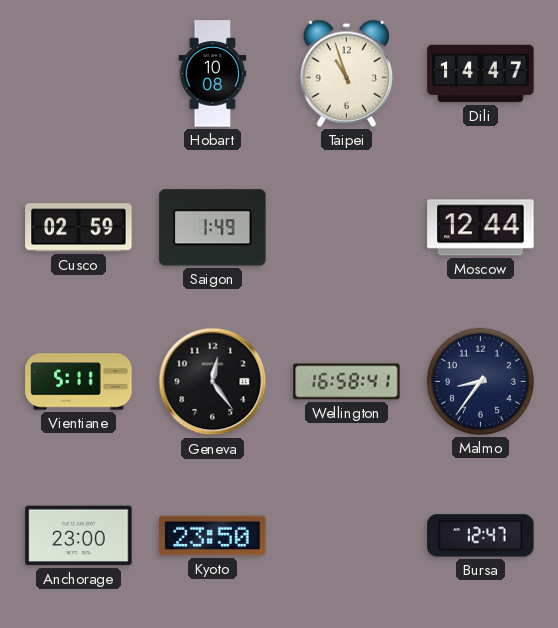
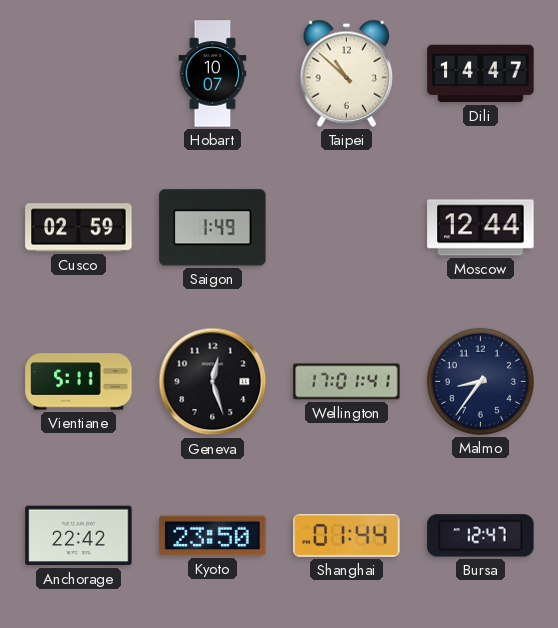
Hobart: 10:08 -> 10:07 (213, 74)
Taipei: 10:57 -> 10:52 (347, 73)
Geneva: 12:24 -> 12:27 (213, 382)
Wellington: 16:58 -> 17:01 (347, 382)
Anchorage: 23:00 -> 22:42 (79, 536)
Shanghai: none -> 01:44 (347, 535)
